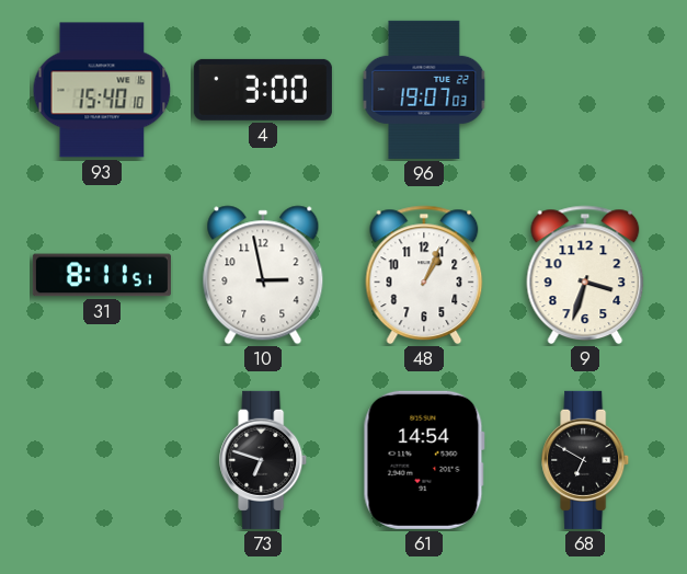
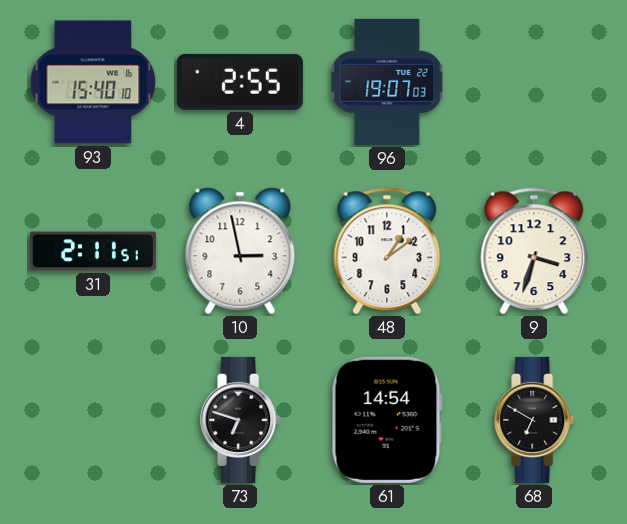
4: 3:00 -> 2:55 (240, 82)
31: 8:11 -> 2:11 (93, 251)
48: 1:04 -> 1:09 (387, 251)
